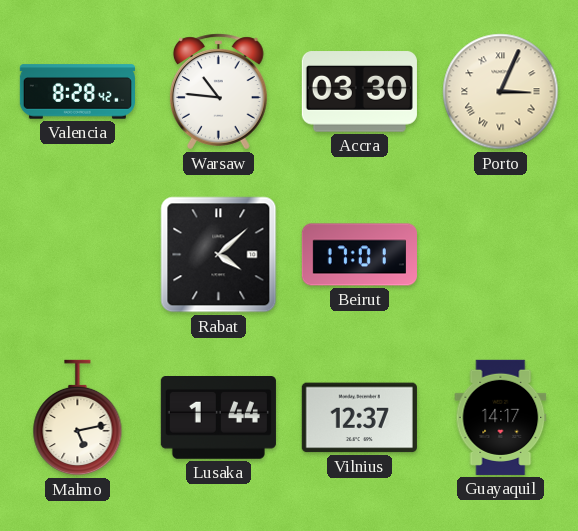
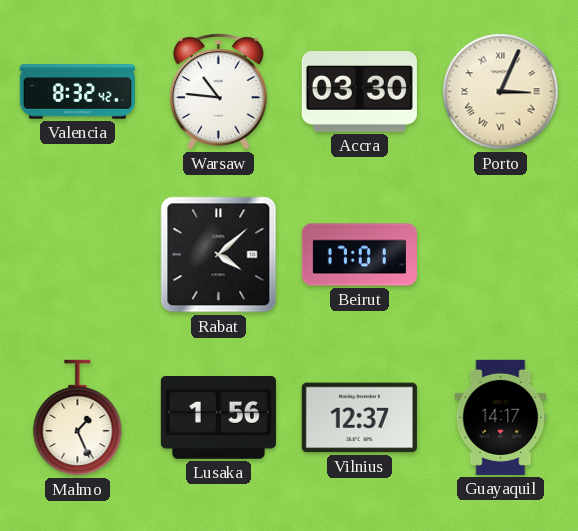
Valencia: 8:28 -> 8:32 (77, 92)
Malmo: 5:13 -> 1:26 (78, 418)
Lusaka: 1:44 -> 1:56 (218, 418)
